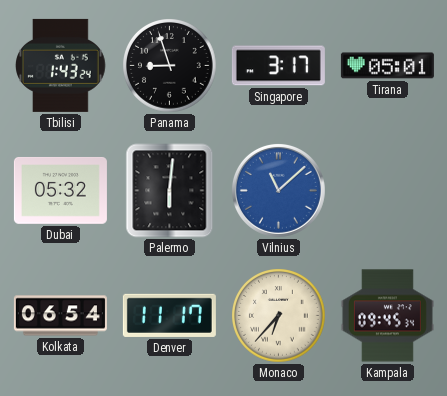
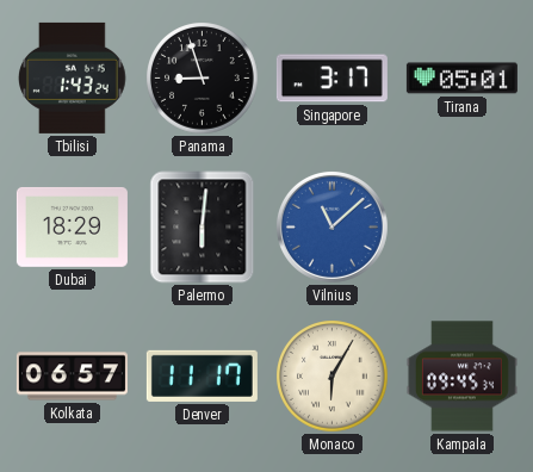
Dubai: 05:32 -> 18:29 (72, 226)
Kolkata: 06:54 -> 06:57 (72, 377)
Monaco: 6:37 -> 6:05 (333, 377)
